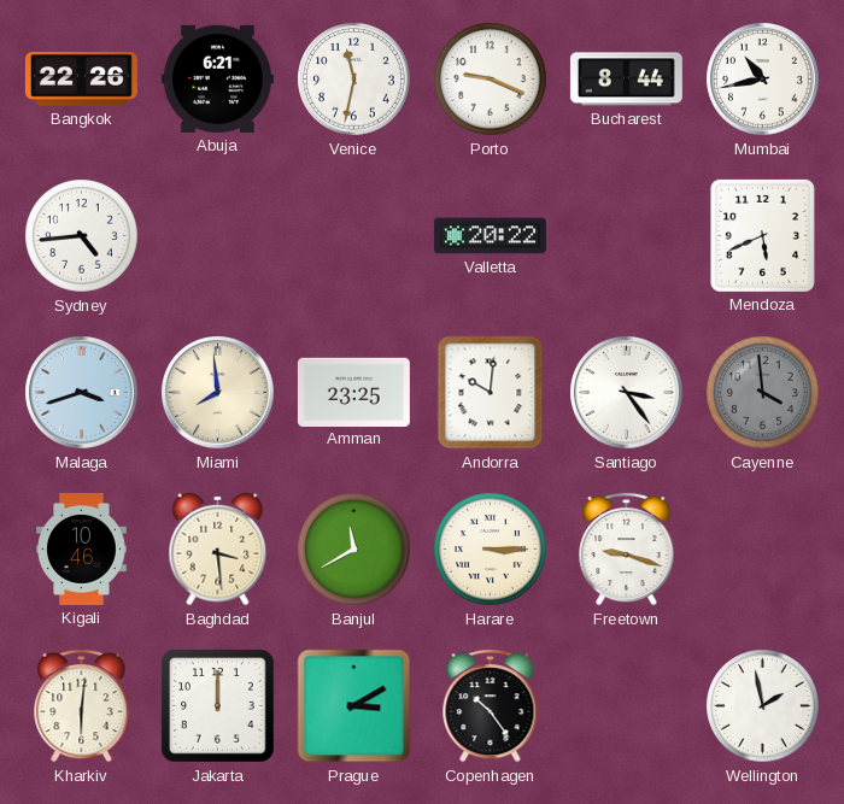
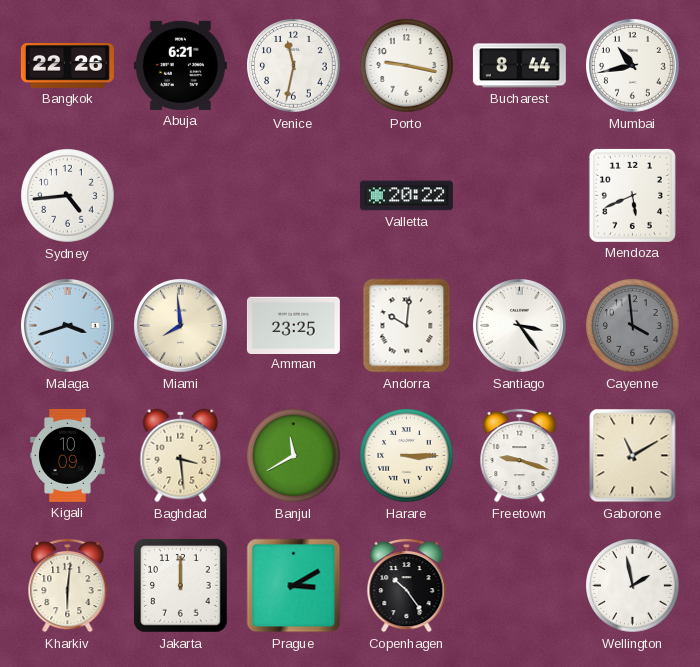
Porto: 9:19 -> 9:17 (407, 66)
Kigali: 10:46 -> 10:09 (68, 455)
Gaborone: none -> 11:10 (633, 456)
